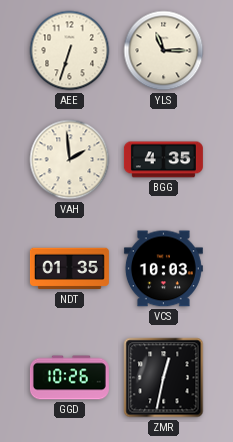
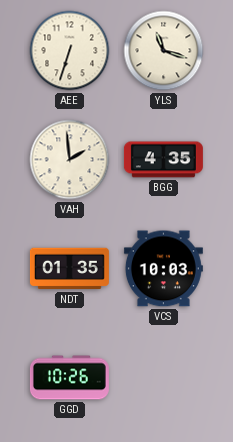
YLS: 11:15 -> 11:18 (164, 51)
ZMR: 12:32 -> none (164, 378)
